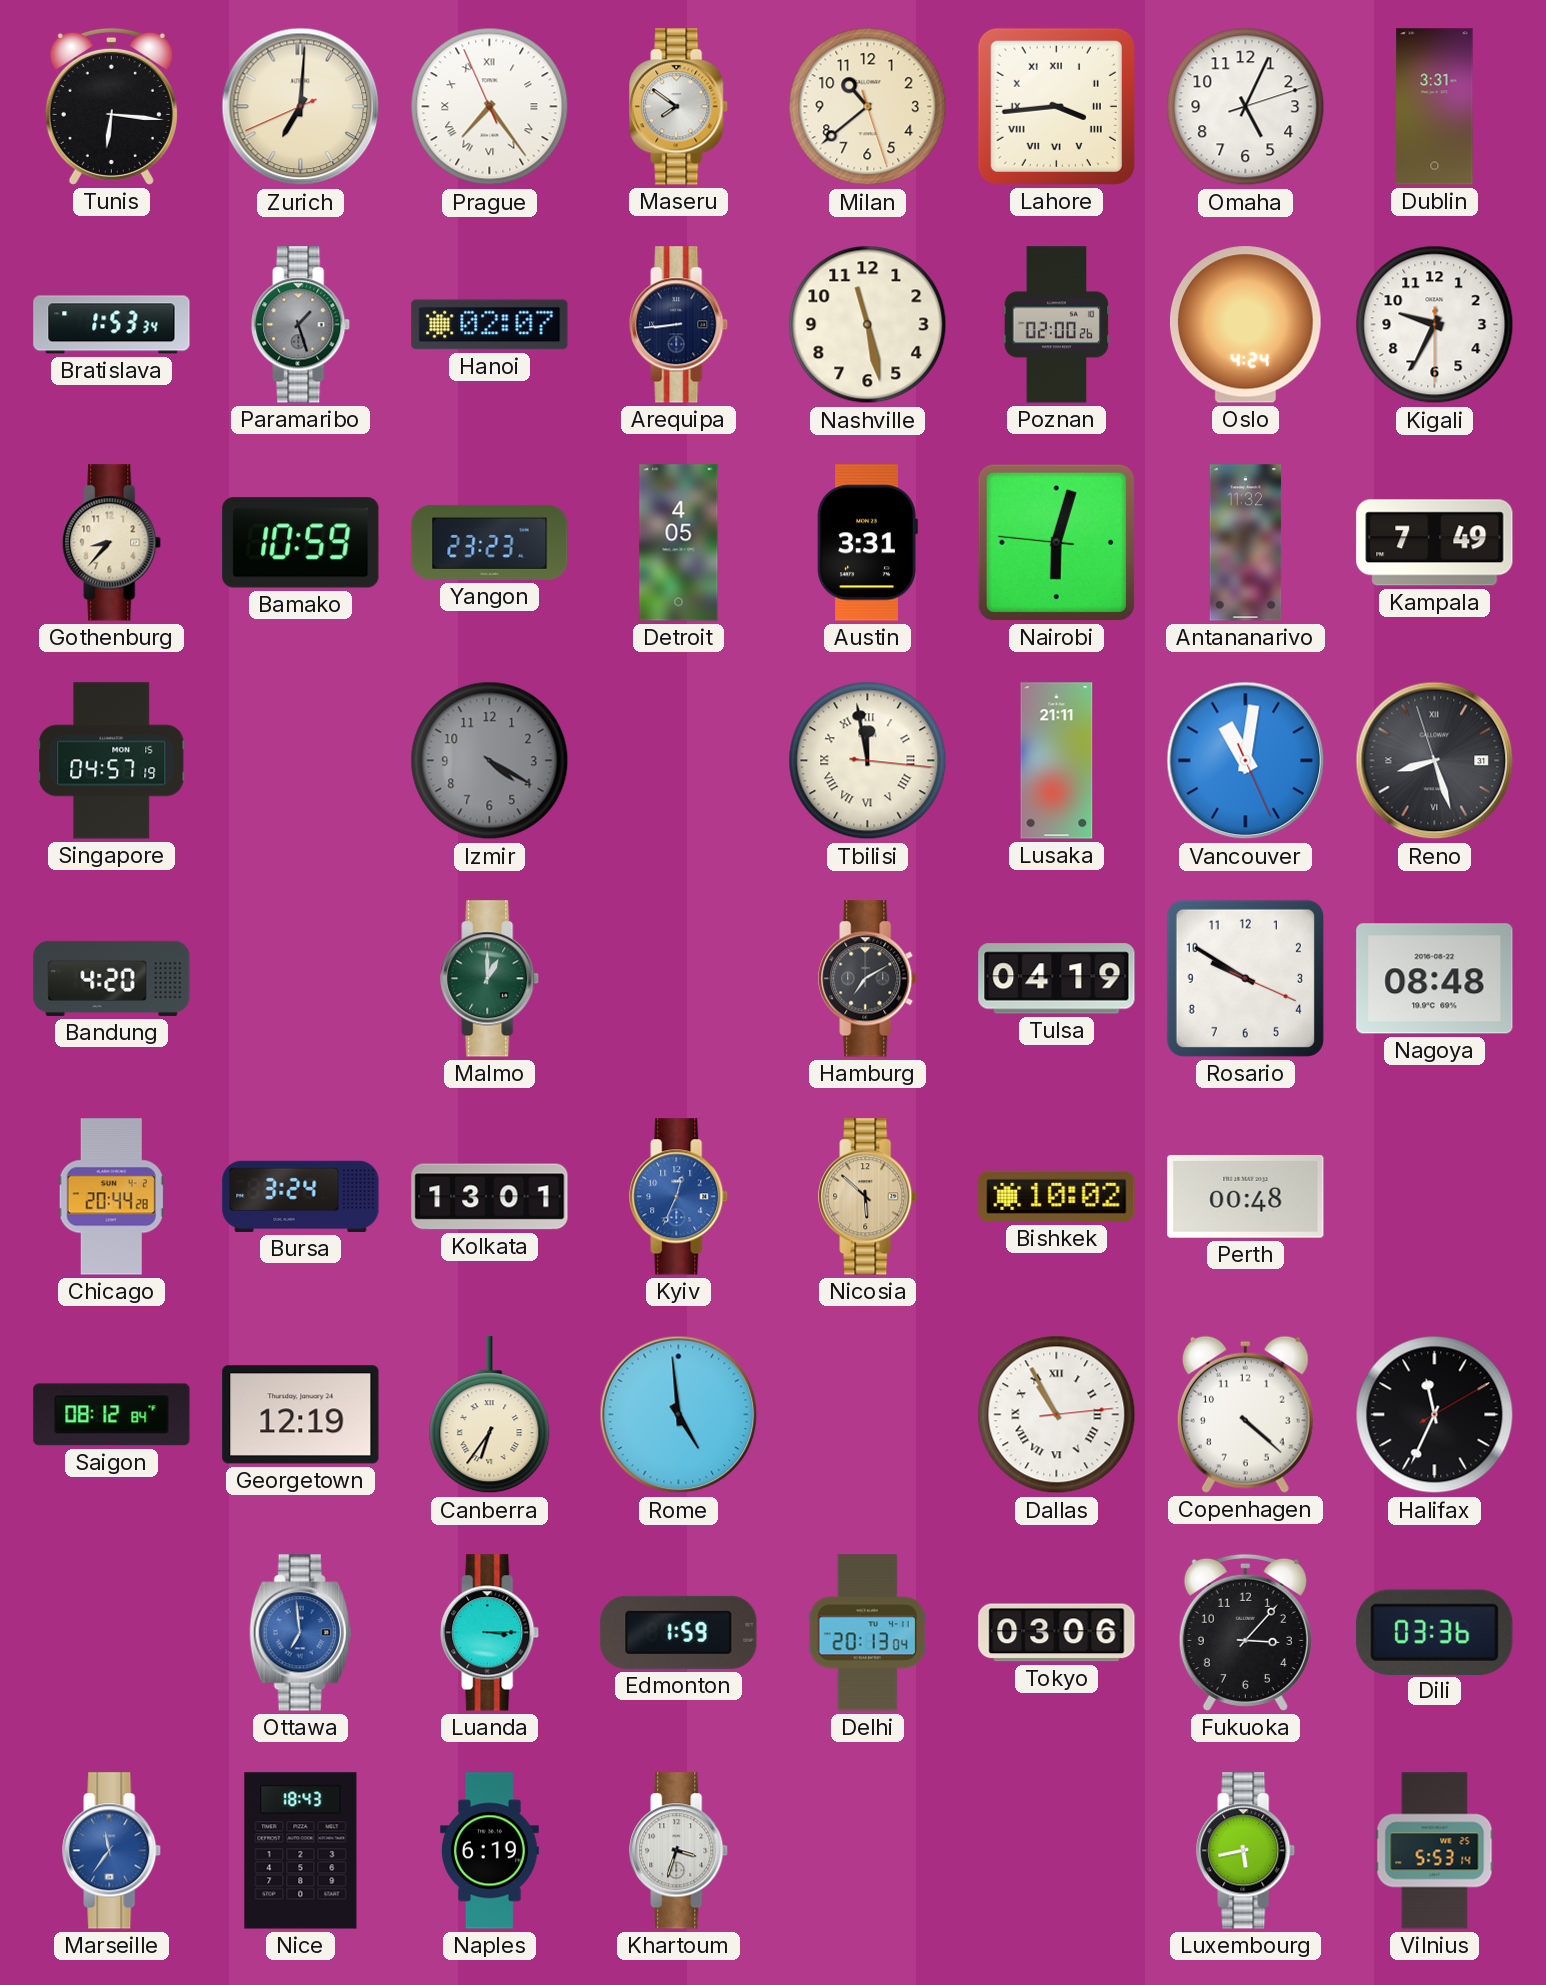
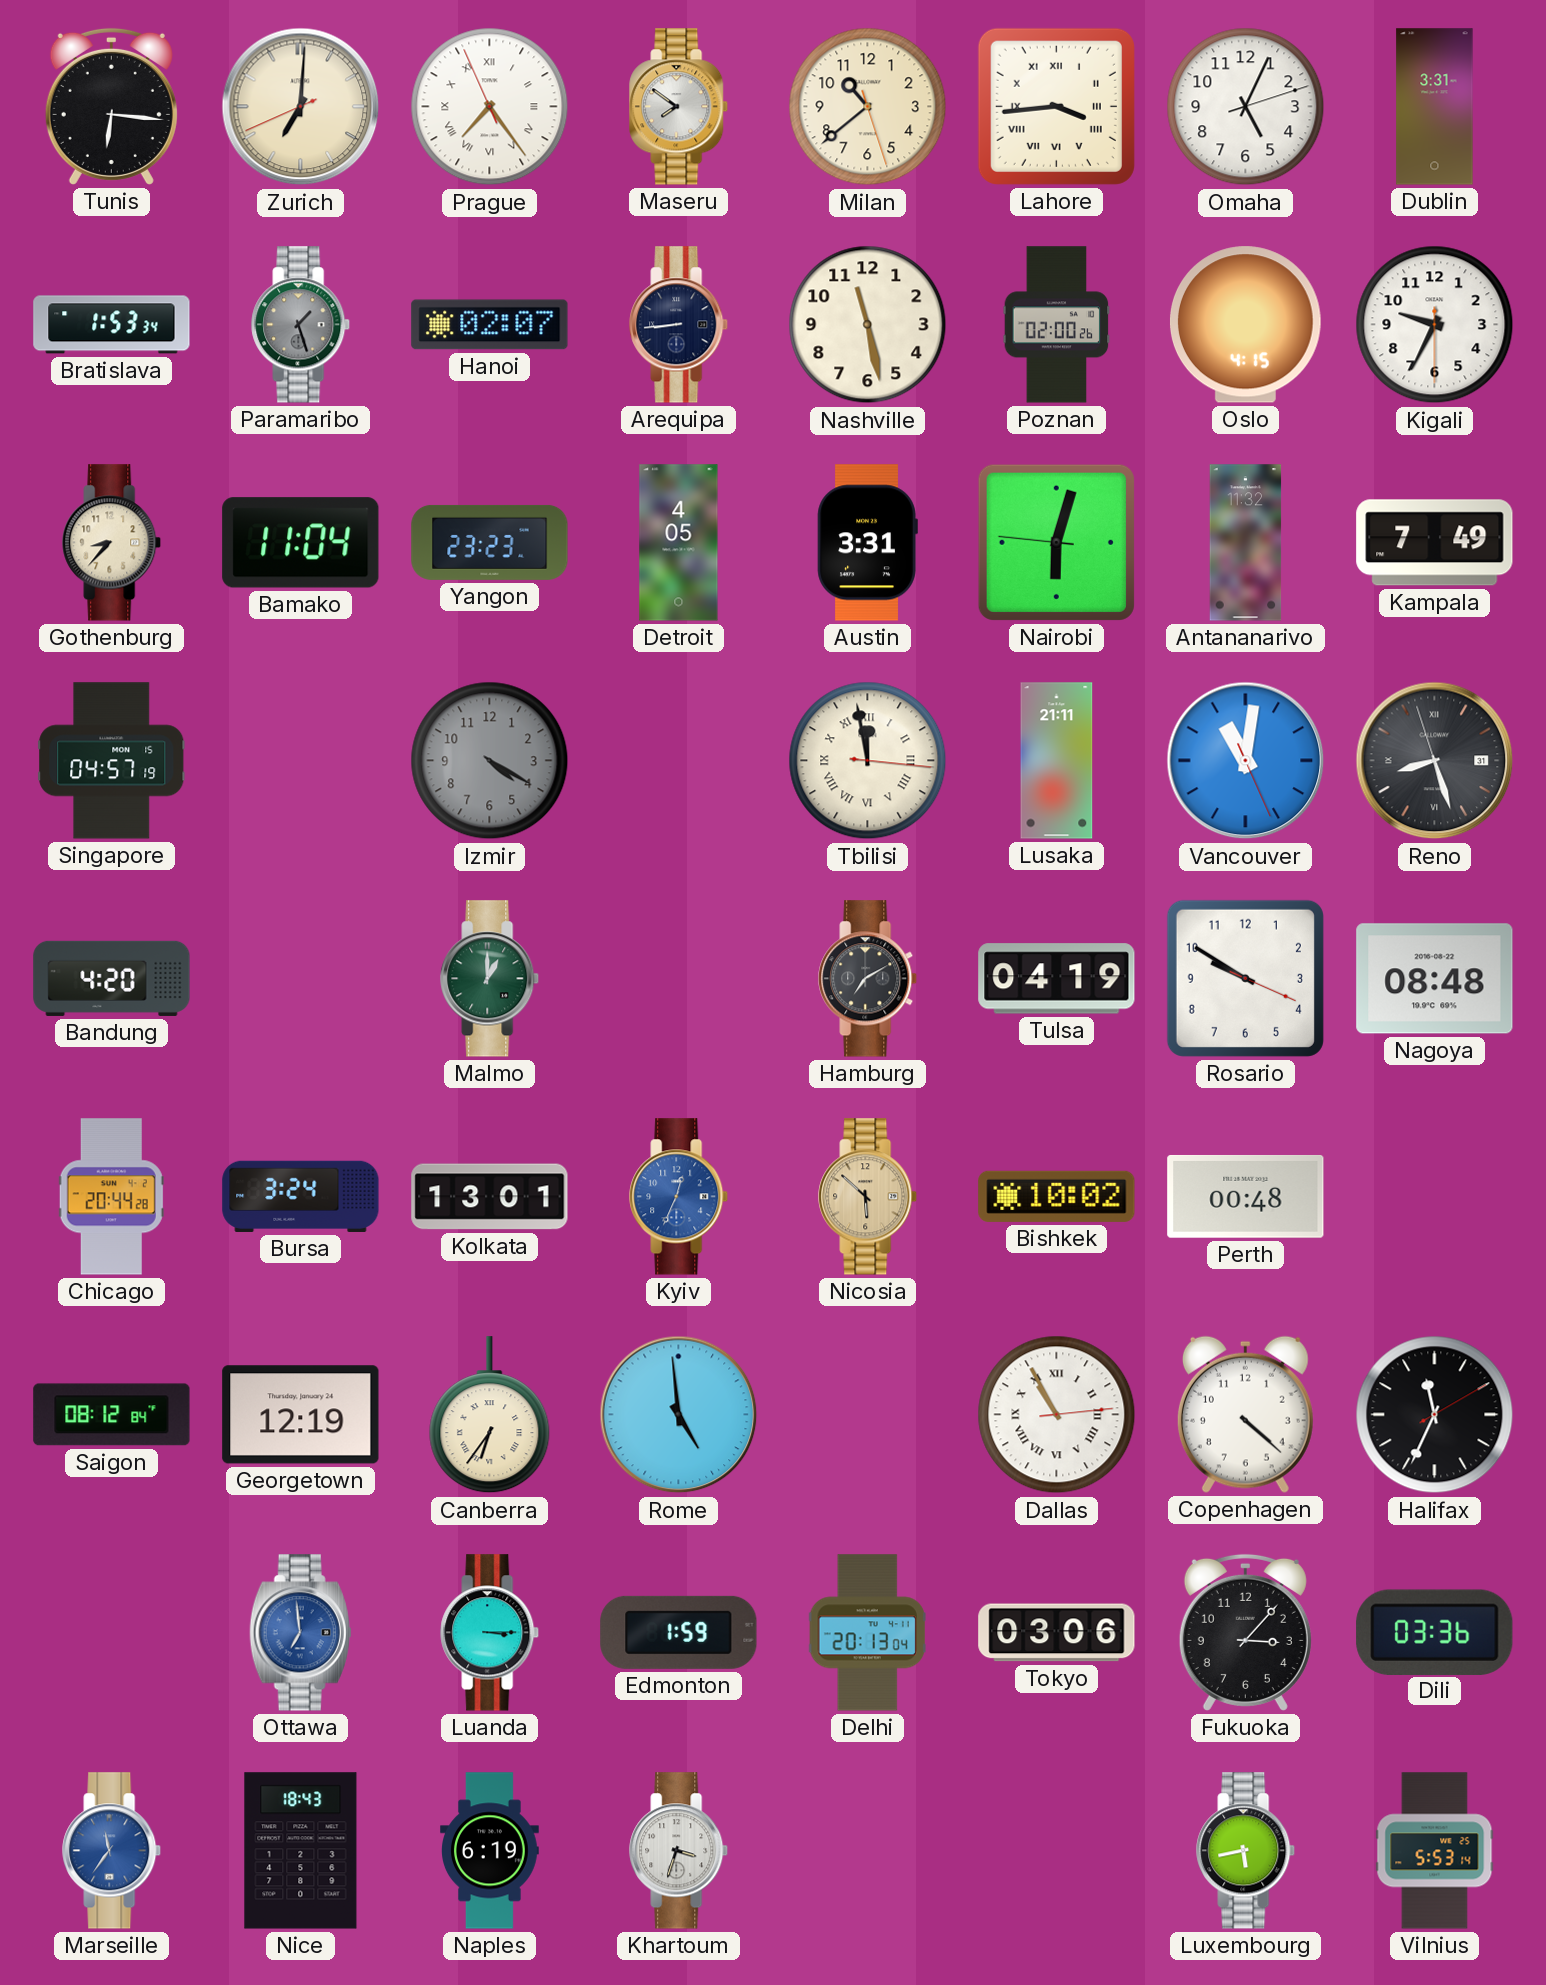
Oslo: 4:24 -> 4:15 (1245, 325)
Bamako: 10:59 -> 11:04 (301, 543)
